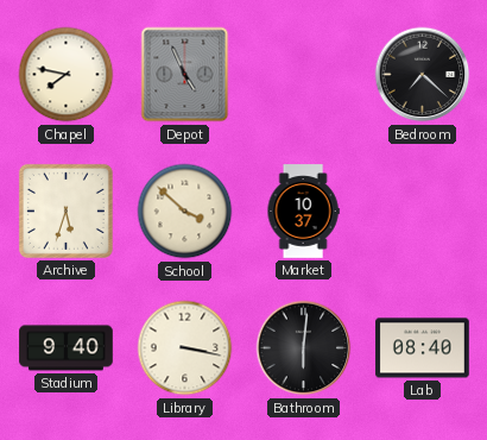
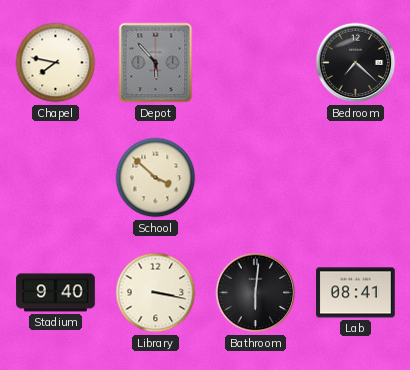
Depot: 4:56 -> 5:53 (156, 63)
Archive: 5:33 -> none (65, 210)
Market: 10:37 -> none (303, 212)
Lab: 08:40 -> 08:41 (356, 293)
